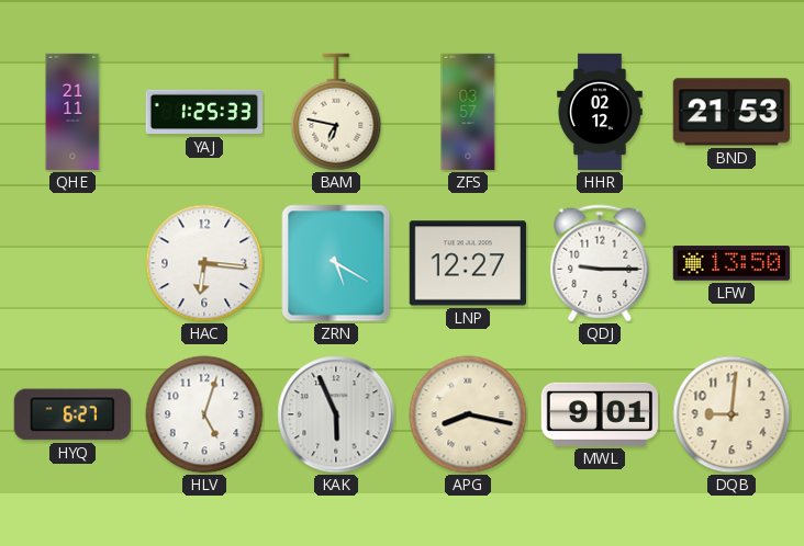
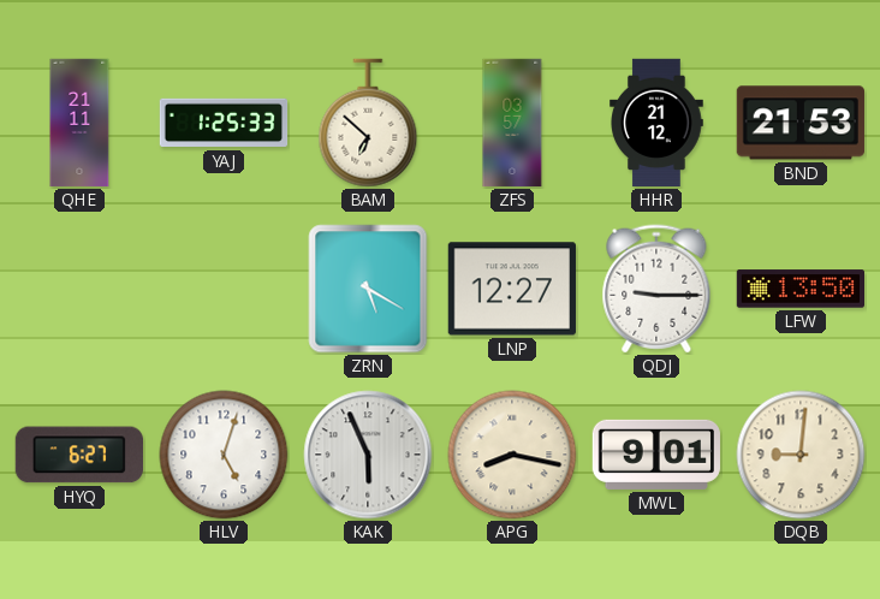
BAM: 6:47 -> 6:52 (368, 123)
HHR: 02:12 -> 21:12 (658, 123)
HAC: 6:16 -> none (204, 263)
